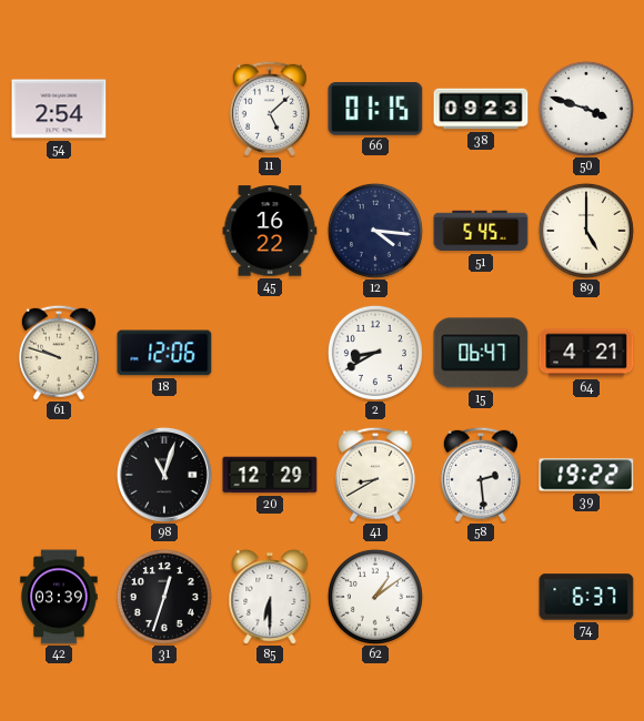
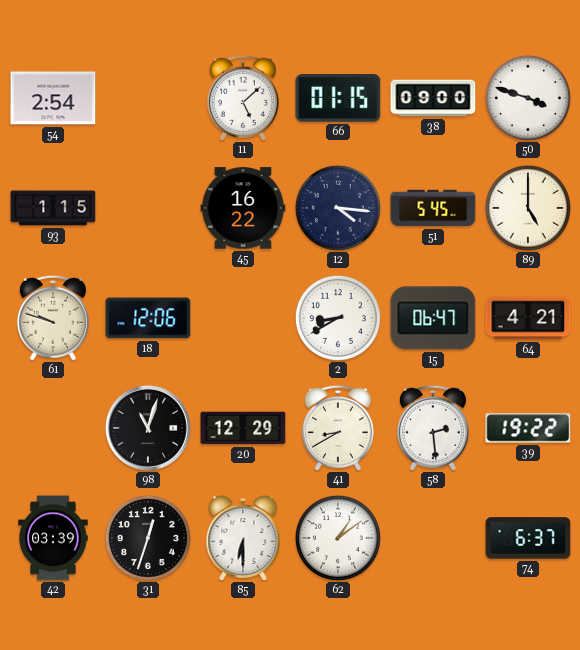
38: 09:23 -> 09:00 (433, 98)
93: none -> 1:15 (53, 208)
